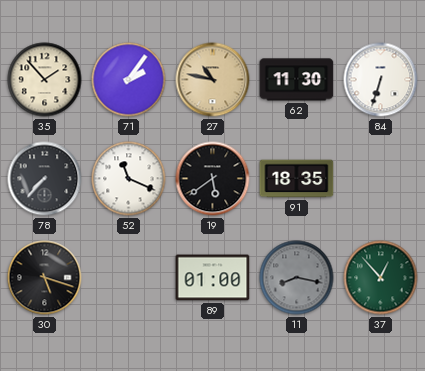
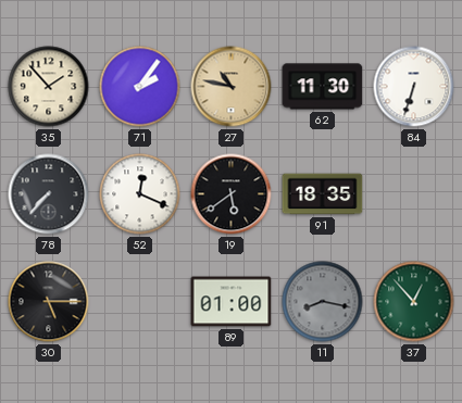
52: 11:19 -> 12:19 (140, 194)
30: 5:18 -> 5:15 (49, 302)
